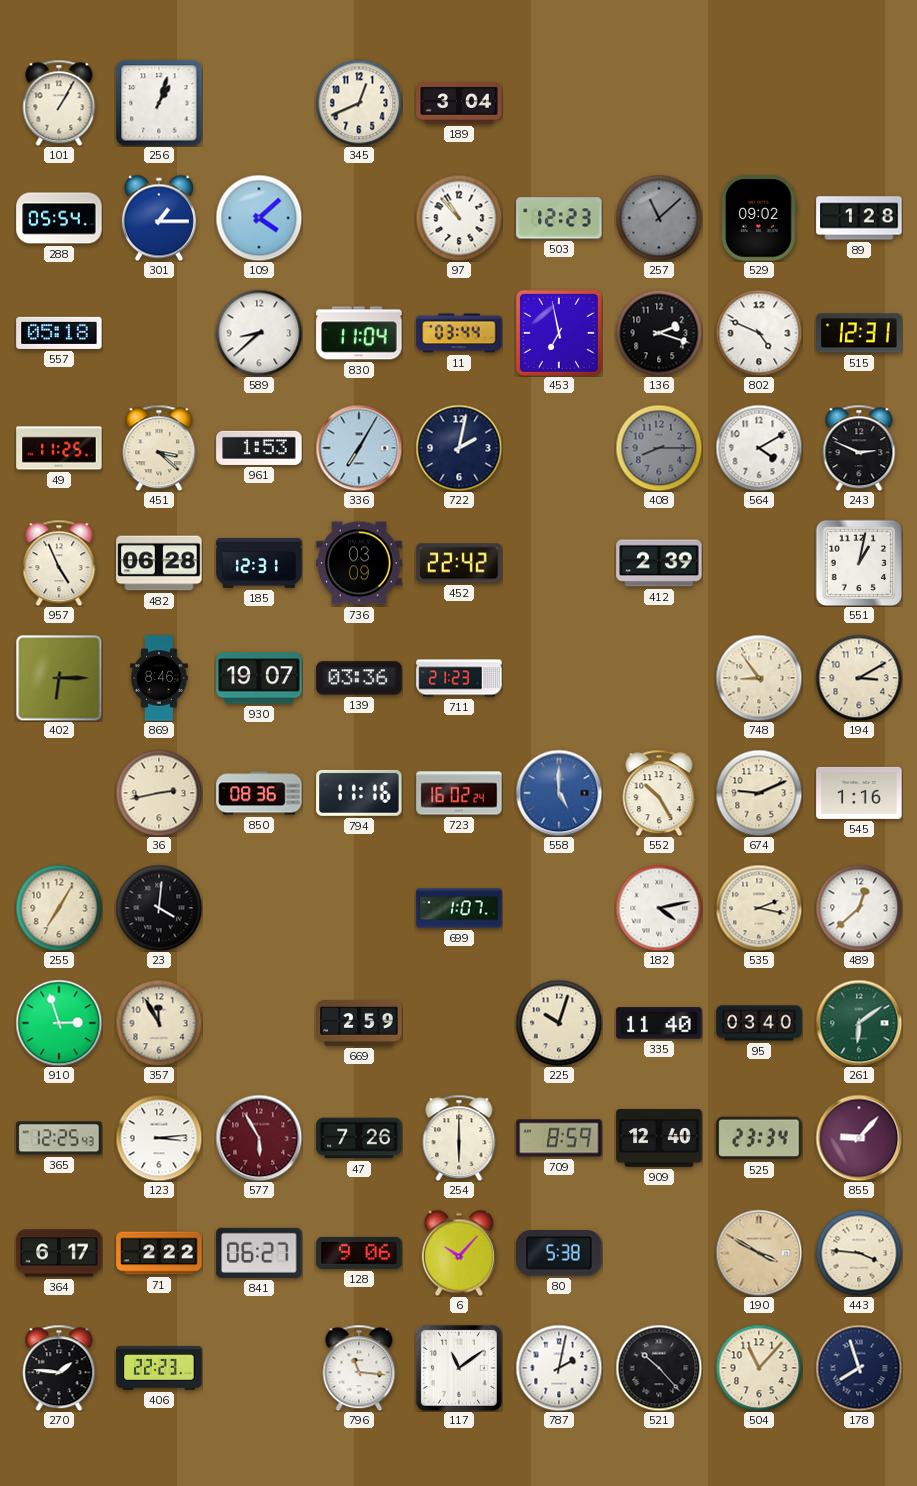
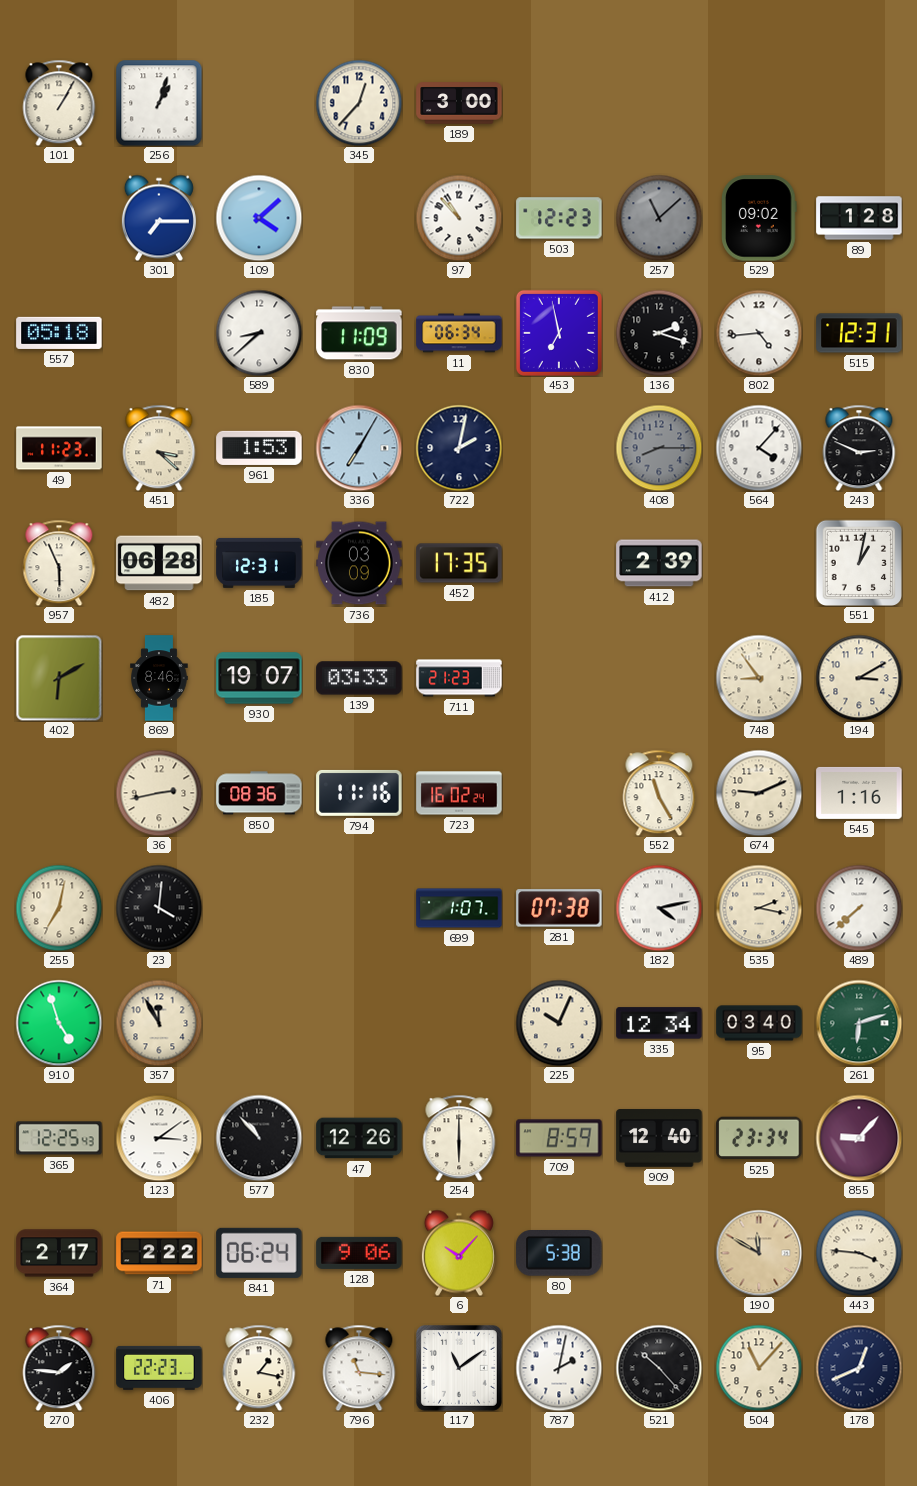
345: 12:41 -> 12:37 (359, 103)
189: 3:04 -> 3:00 (459, 103)
288: 05:54 -> none (59, 218)
301: 1:15 -> 7:15 (159, 218)
830: 11:04 -> 11:09 (359, 333)
11: 03:44 -> 06:34 (459, 333)
802: 4:49 -> 4:44 (759, 333)
49: 11:25 -> 11:23 (59, 448)
564: 4:10 -> 4:07 (759, 448)
957: 4:56 -> 5:56 (59, 563)
452: 22:42 -> 17:35 (459, 563)
402: 6:15 -> 6:10 (59, 678)
139: 03:36 -> 03:33 (359, 678)
558: 5:00 -> none (559, 793)
552: 10:25 -> 11:25 (659, 793)
255: 7:05 -> 7:02 (59, 908)
281: none -> 07:38 (559, 908)
489: 12:38 -> 7:38 (859, 908)
910: 2:57 -> 4:57 (59, 1023)
669: 2:59 -> none (359, 1023)
225: 10:03 -> 10:04 (559, 1023)
335: 11:40 -> 12:34 (659, 1023)
261: 6:09 -> 6:12 (859, 1023)
123: 3:14 -> 3:09 (159, 1138)
577: 5:55 -> 10:53 (259, 1138)
577 dial: burgundy -> black (259, 1138)
47: 7:26 -> 12:26 (359, 1138)
364: 6:17 -> 2:17 (59, 1253)
841: 06:27 -> 06:24 (259, 1253)
190: 3:50 -> 11:50 (759, 1253)
232: none -> 1:17 (259, 1368)
178: 7:57 -> 12:41 (859, 1368)
